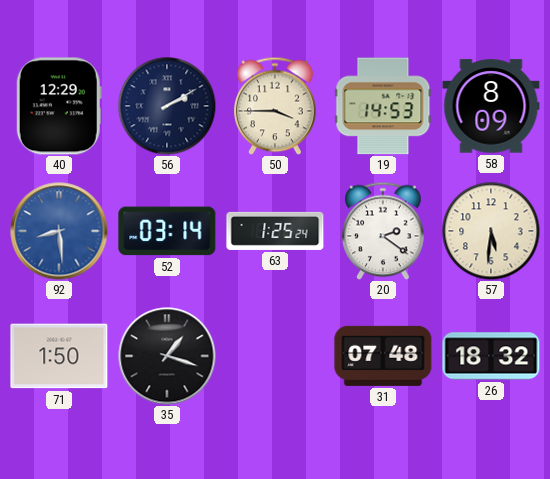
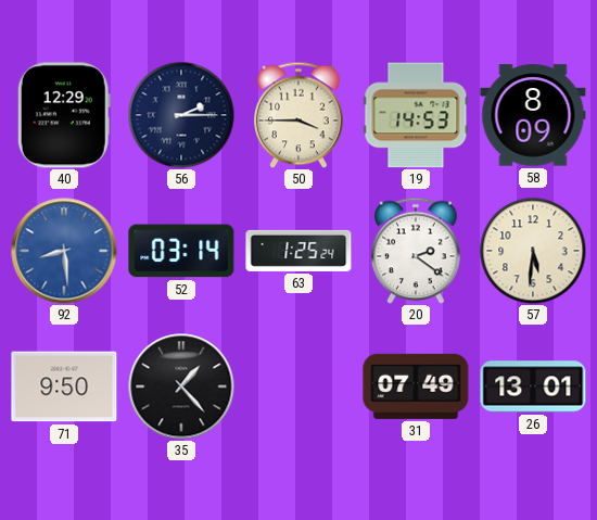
56: 2:10 -> 2:15 (181, 115)
71: 1:50 -> 9:50 (64, 386)
35: 1:18 -> 1:23 (181, 386)
31: 07:48 -> 07:49 (416, 386)
26: 18:32 -> 13:01 (533, 386)
